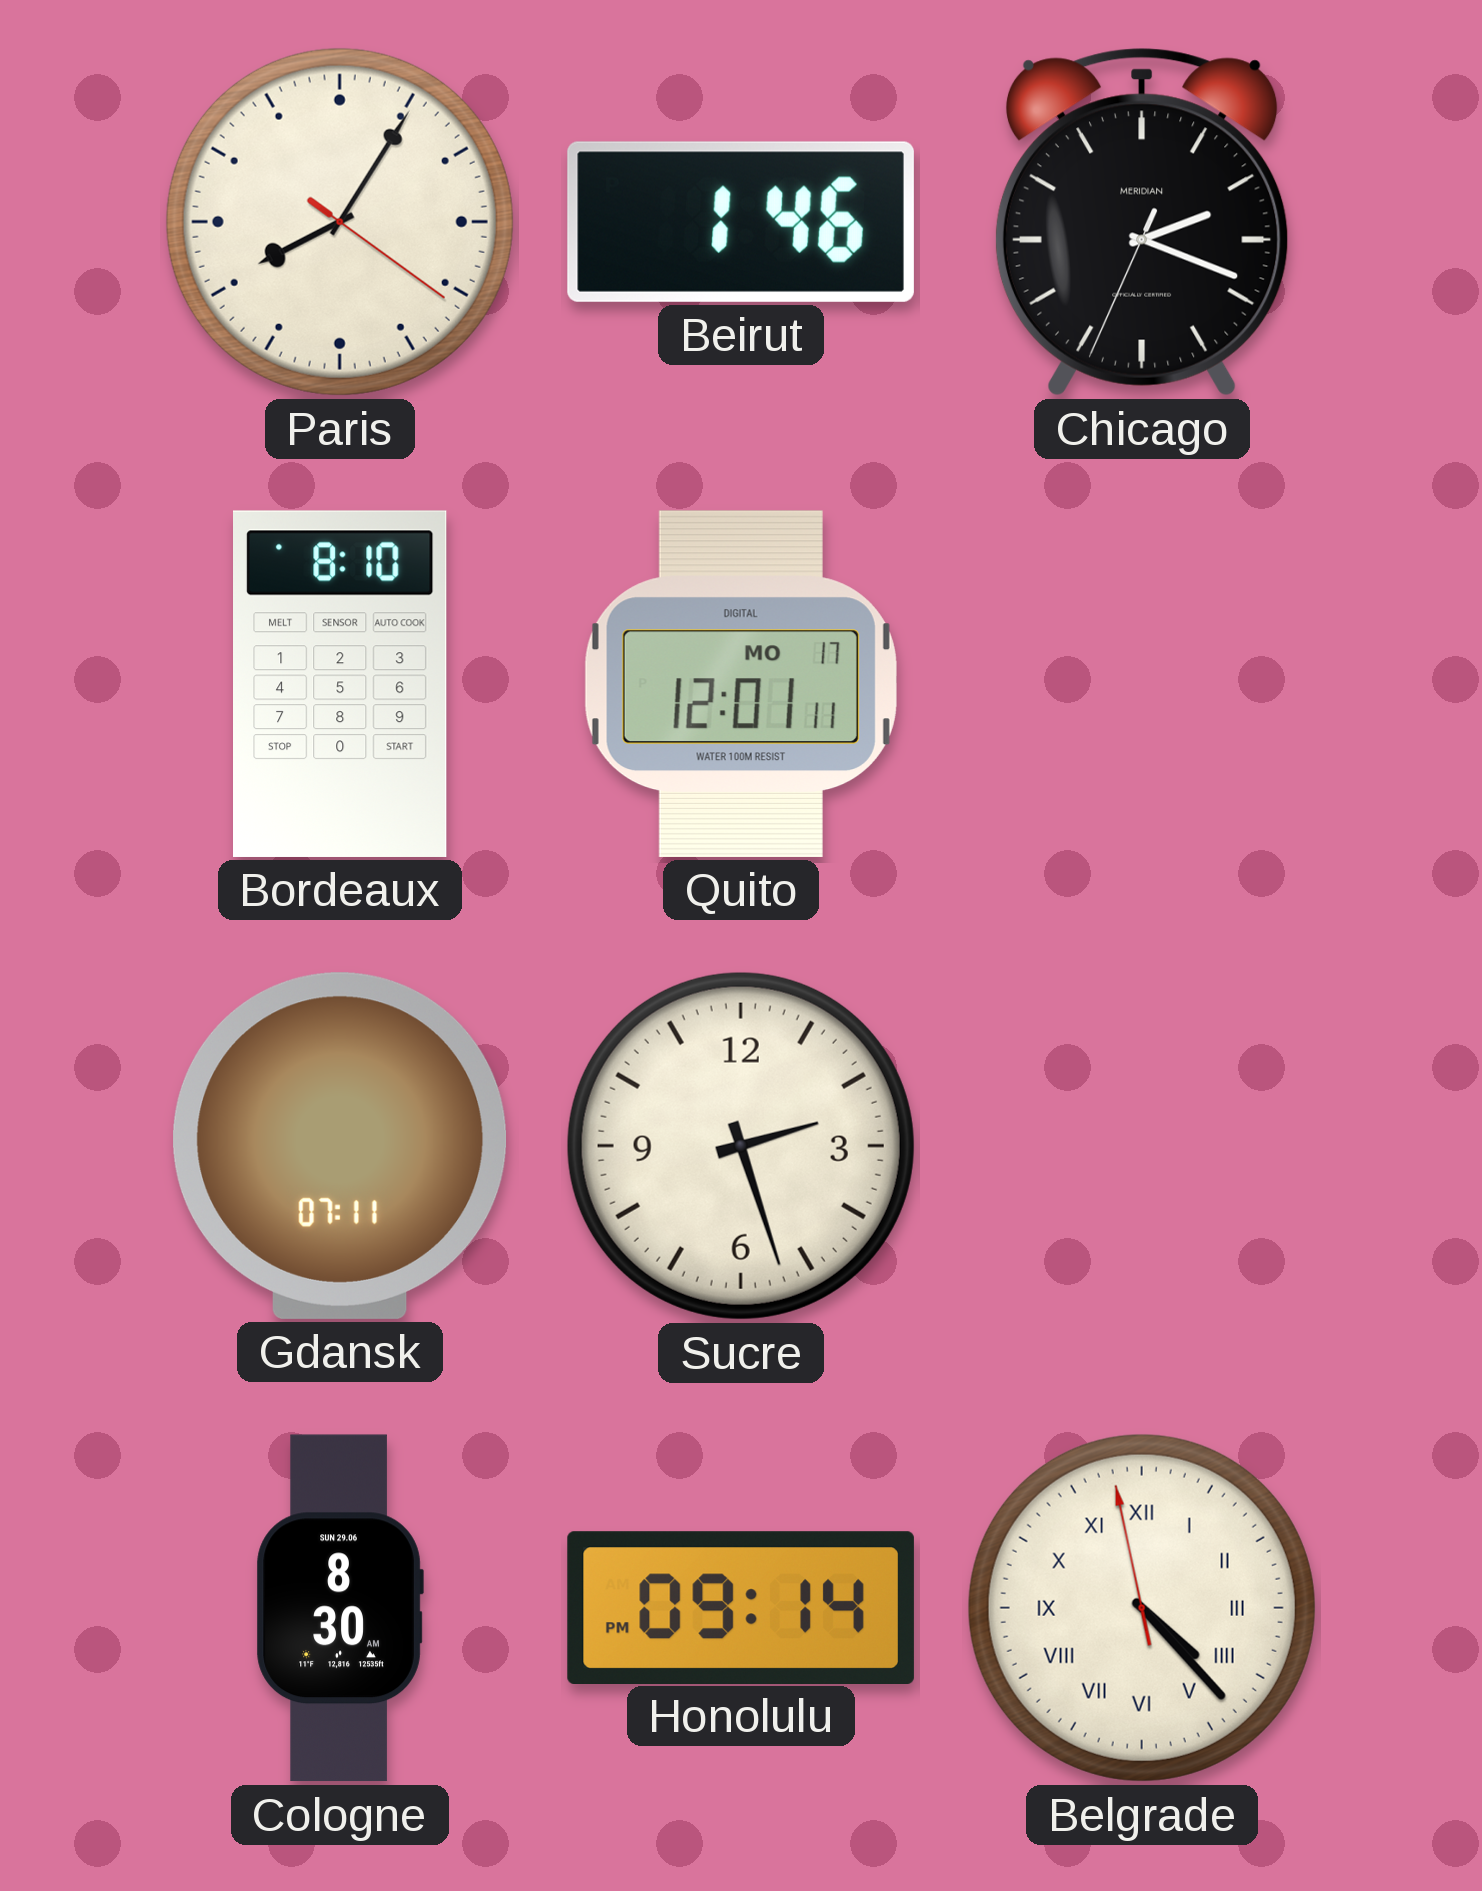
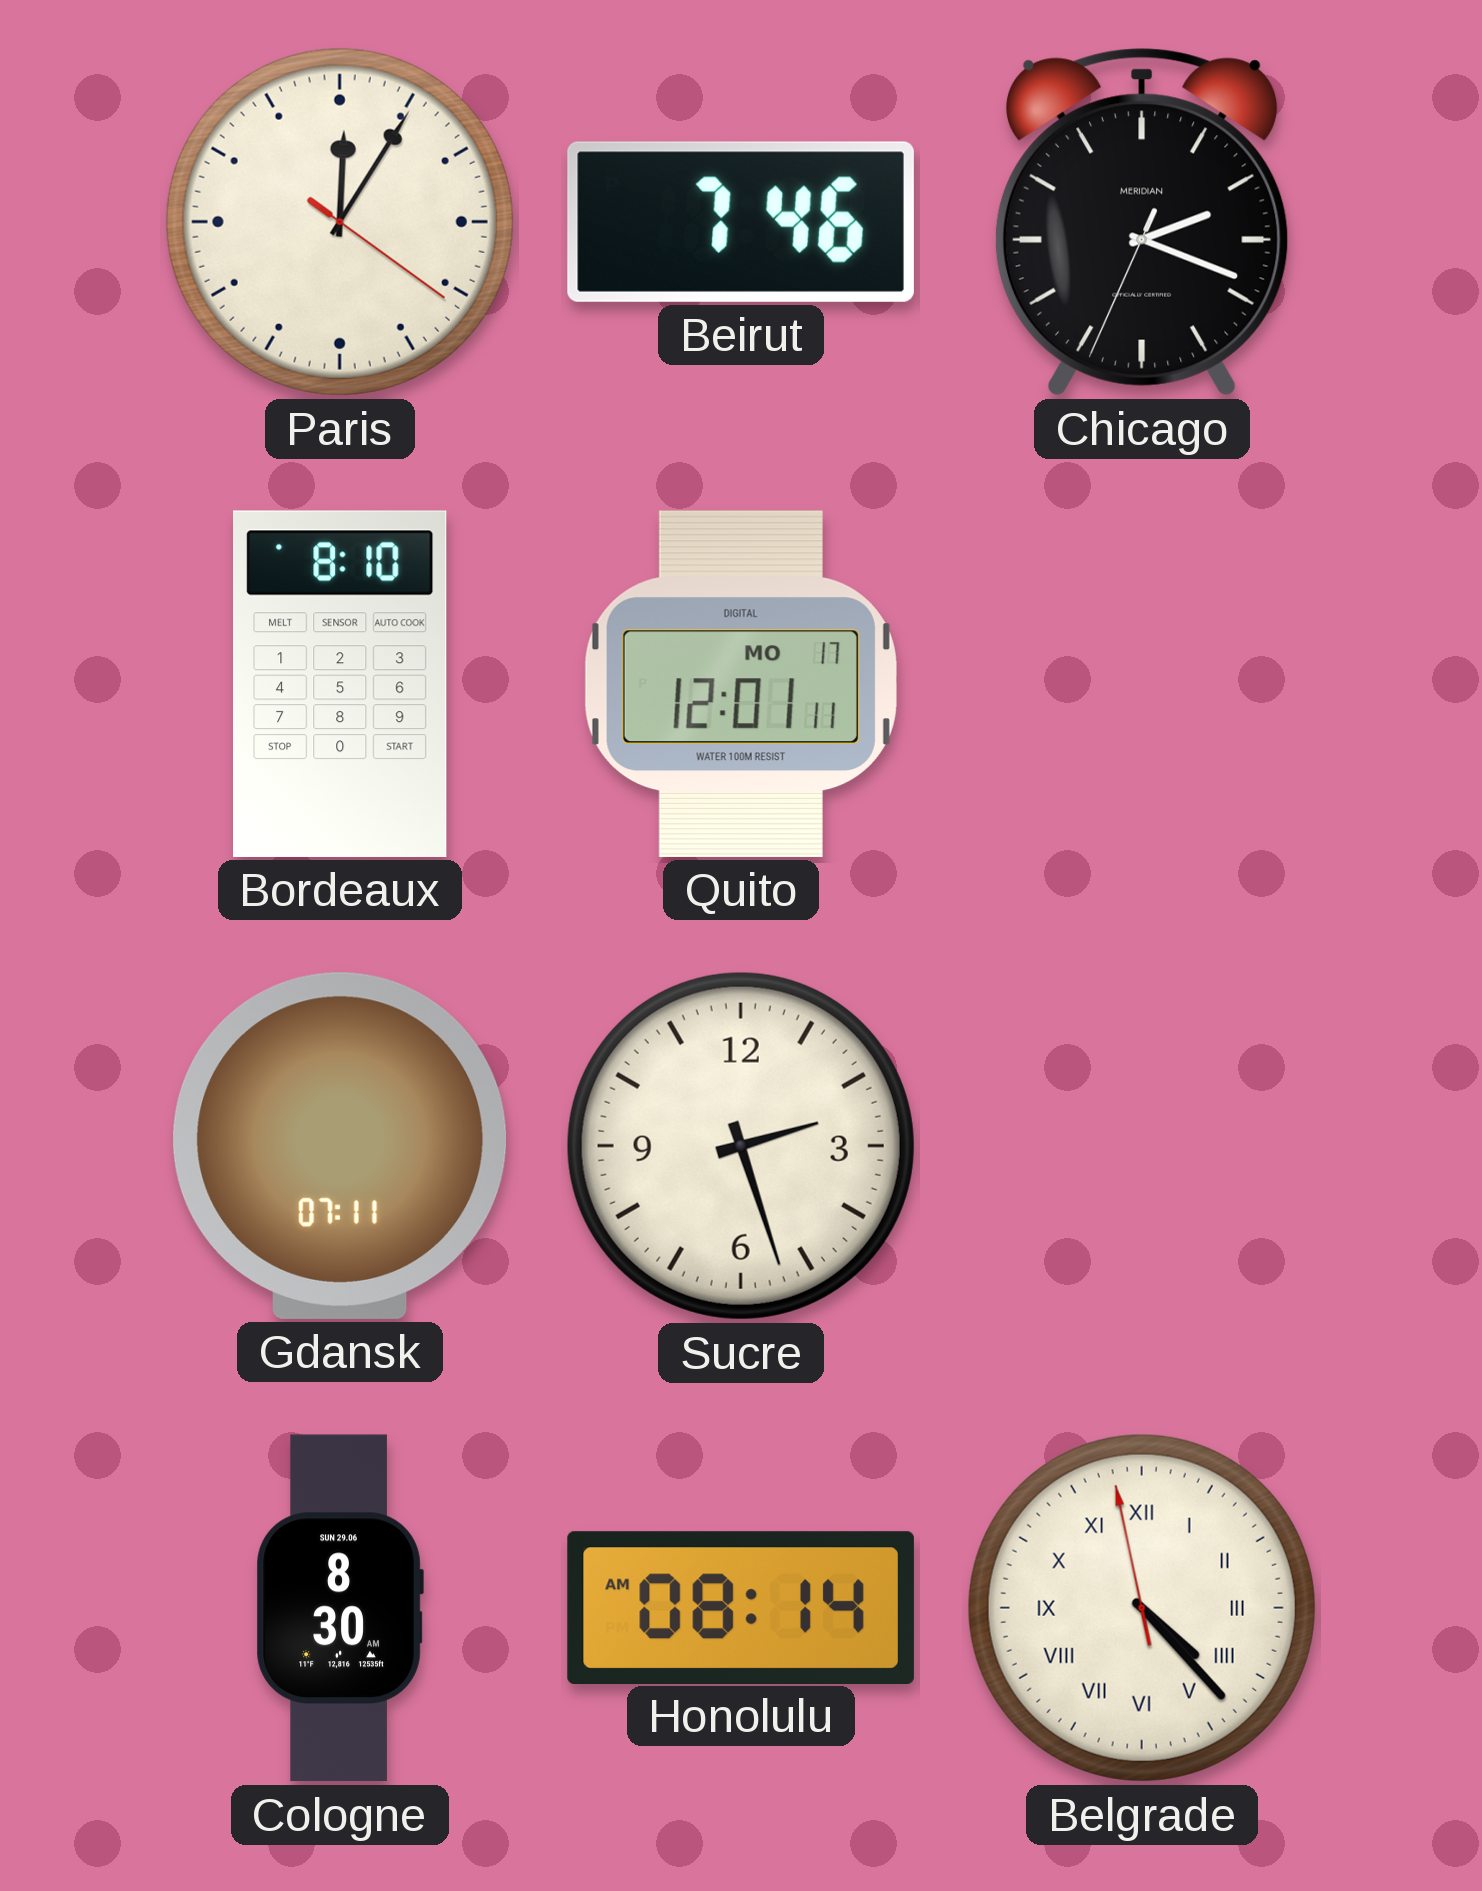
Paris: 8:05 -> 12:05 (340, 222)
Beirut: 1:46 -> 7:46 (741, 222)
Honolulu: 09:14 -> 08:14 (741, 1607)
